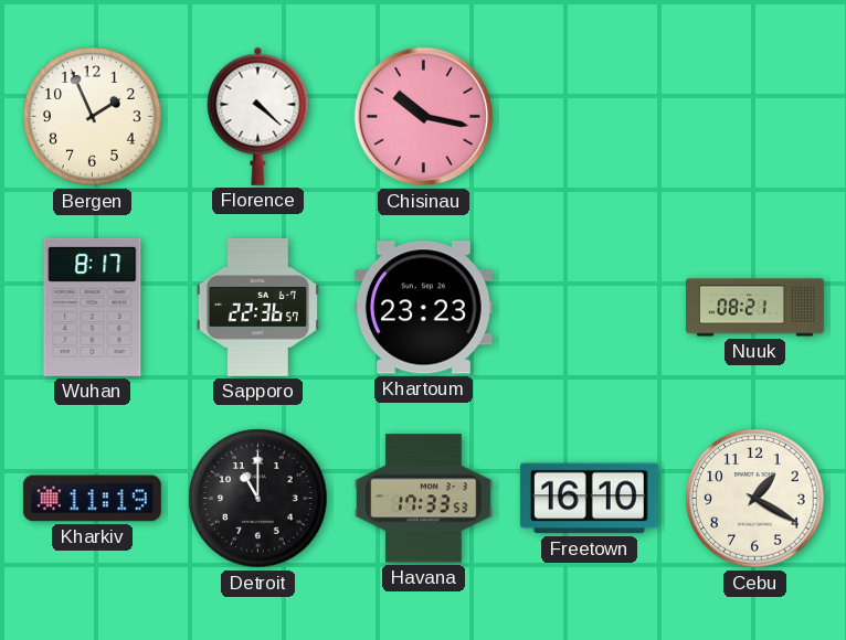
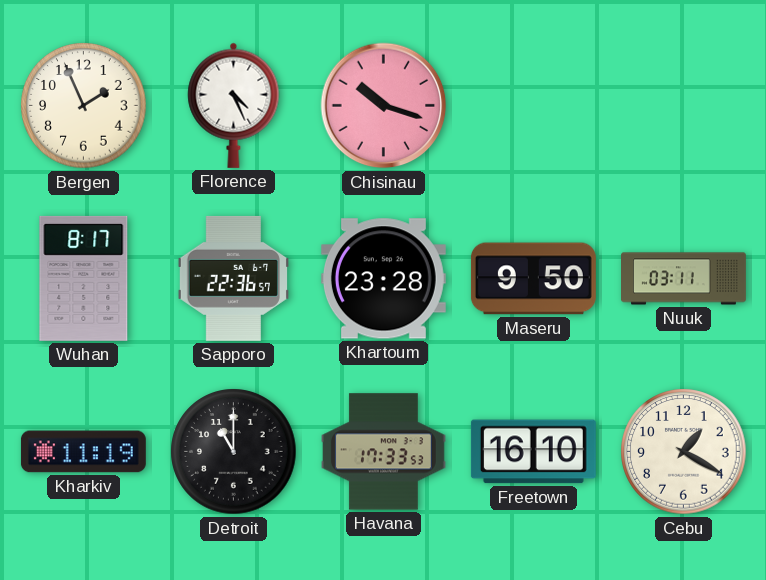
Florence: 4:22 -> 4:26 (234, 105)
Chisinau: 10:17 -> 10:18 (384, 106)
Khartoum: 23:23 -> 23:28 (383, 279)
Maseru: none -> 9:50 (533, 279)
Nuuk: 08:21 -> 03:11 (684, 279)
